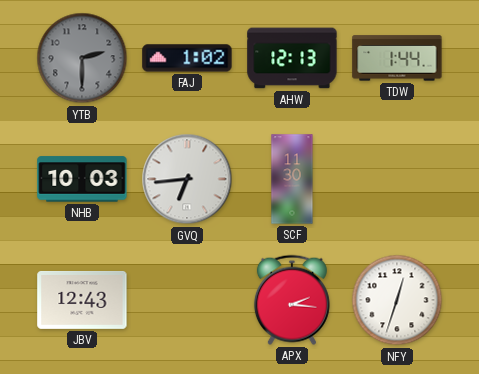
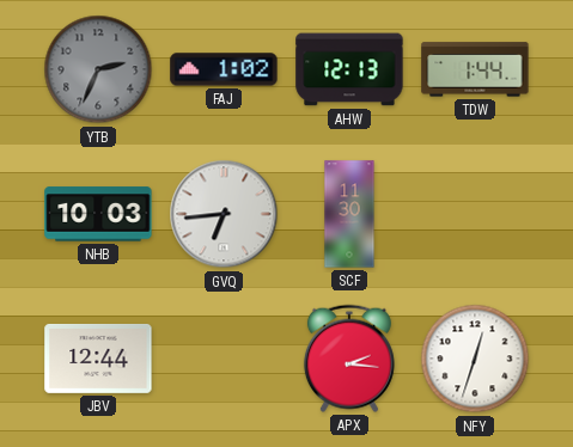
YTB: 2:30 -> 2:34 (98, 69)
JBV: 12:43 -> 12:44 (98, 359)
